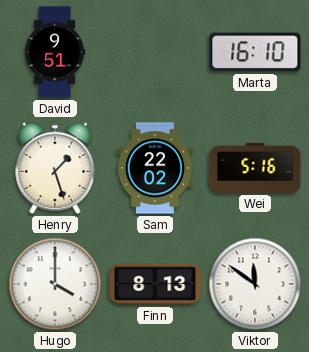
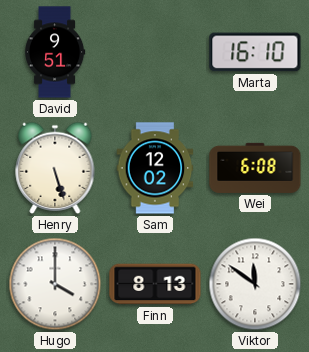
Henry: 1:27 -> 5:27 (55, 168)
Sam: 22:02 -> 12:02 (155, 168)
Wei: 5:16 -> 6:08 (255, 168)
